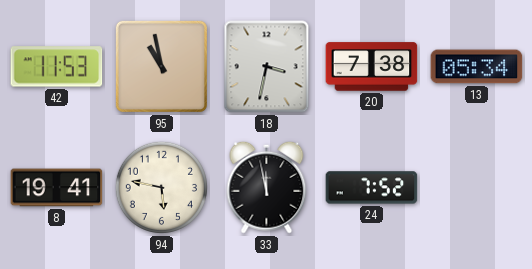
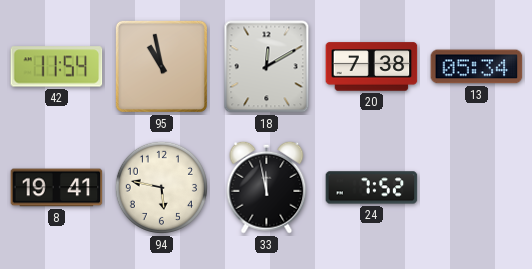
42: 11:53 -> 11:54 (57, 67)
18: 3:32 -> 12:10 (267, 67)
